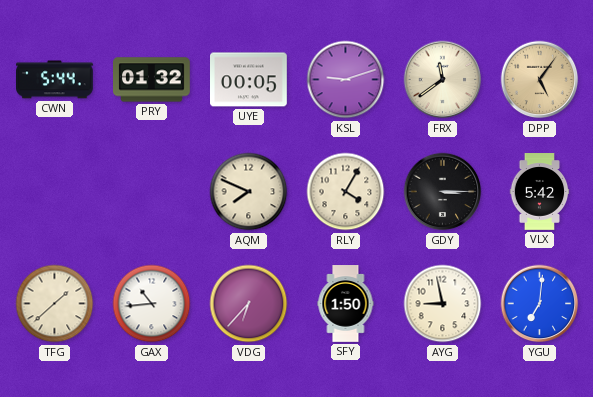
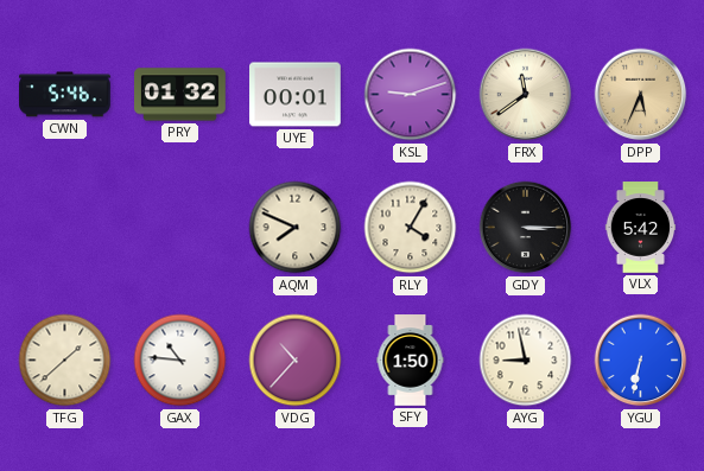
CWN: 5:44 -> 5:46 (65, 95)
UYE: 00:05 -> 00:01 (296, 95)
DPP: 5:06 -> 5:34 (641, 95)
GAX: 10:44 -> 10:46 (180, 361)
VDG: 6:37 -> 10:37 (296, 361)
YGU: 7:01 -> 6:32 (641, 361)
